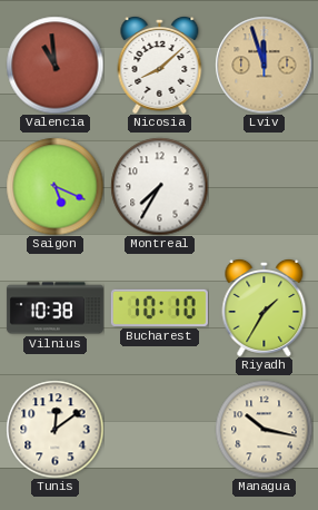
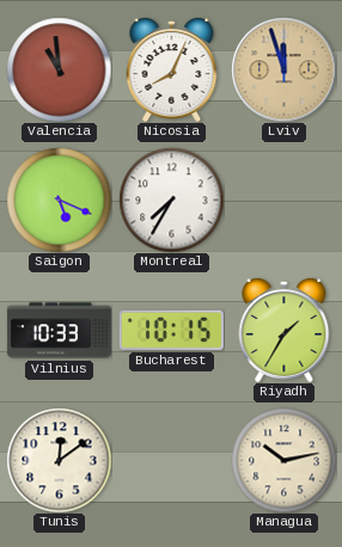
Nicosia: 8:08 -> 8:04 (172, 69)
Vilnius: 10:38 -> 10:33 (59, 331)
Bucharest: 10:10 -> 10:15 (171, 330)
Managua: 10:17 -> 10:13 (283, 460)
